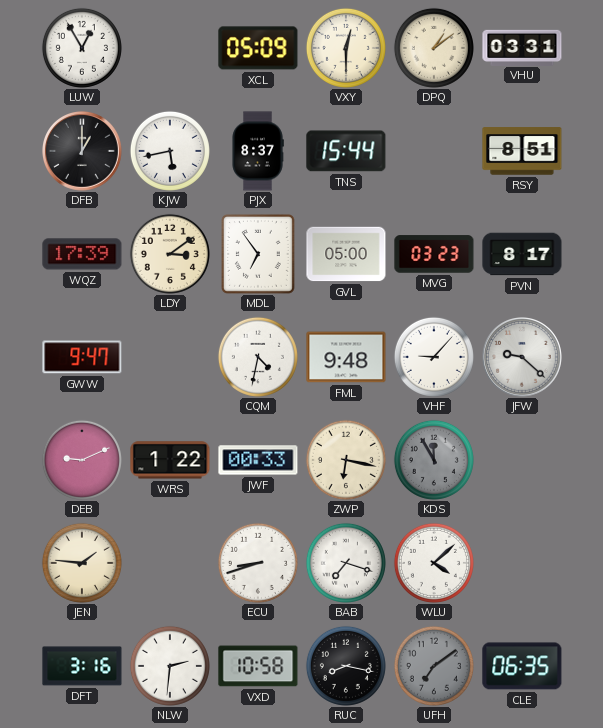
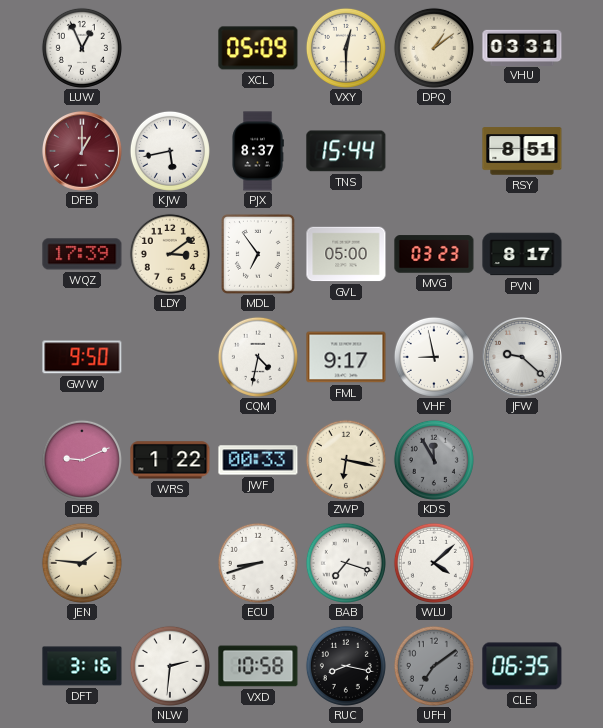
LUW: 12:55 -> 12:56 (82, 48)
DFB dial: black -> burgundy (83, 152)
GWW: 9:47 -> 9:50 (82, 357)
FML: 9:48 -> 9:17 (346, 357)
VHF: 9:07 -> 8:58 (434, 357)
